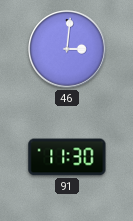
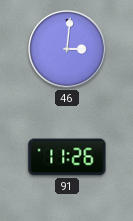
91: 11:30 -> 11:26 (67, 157)
